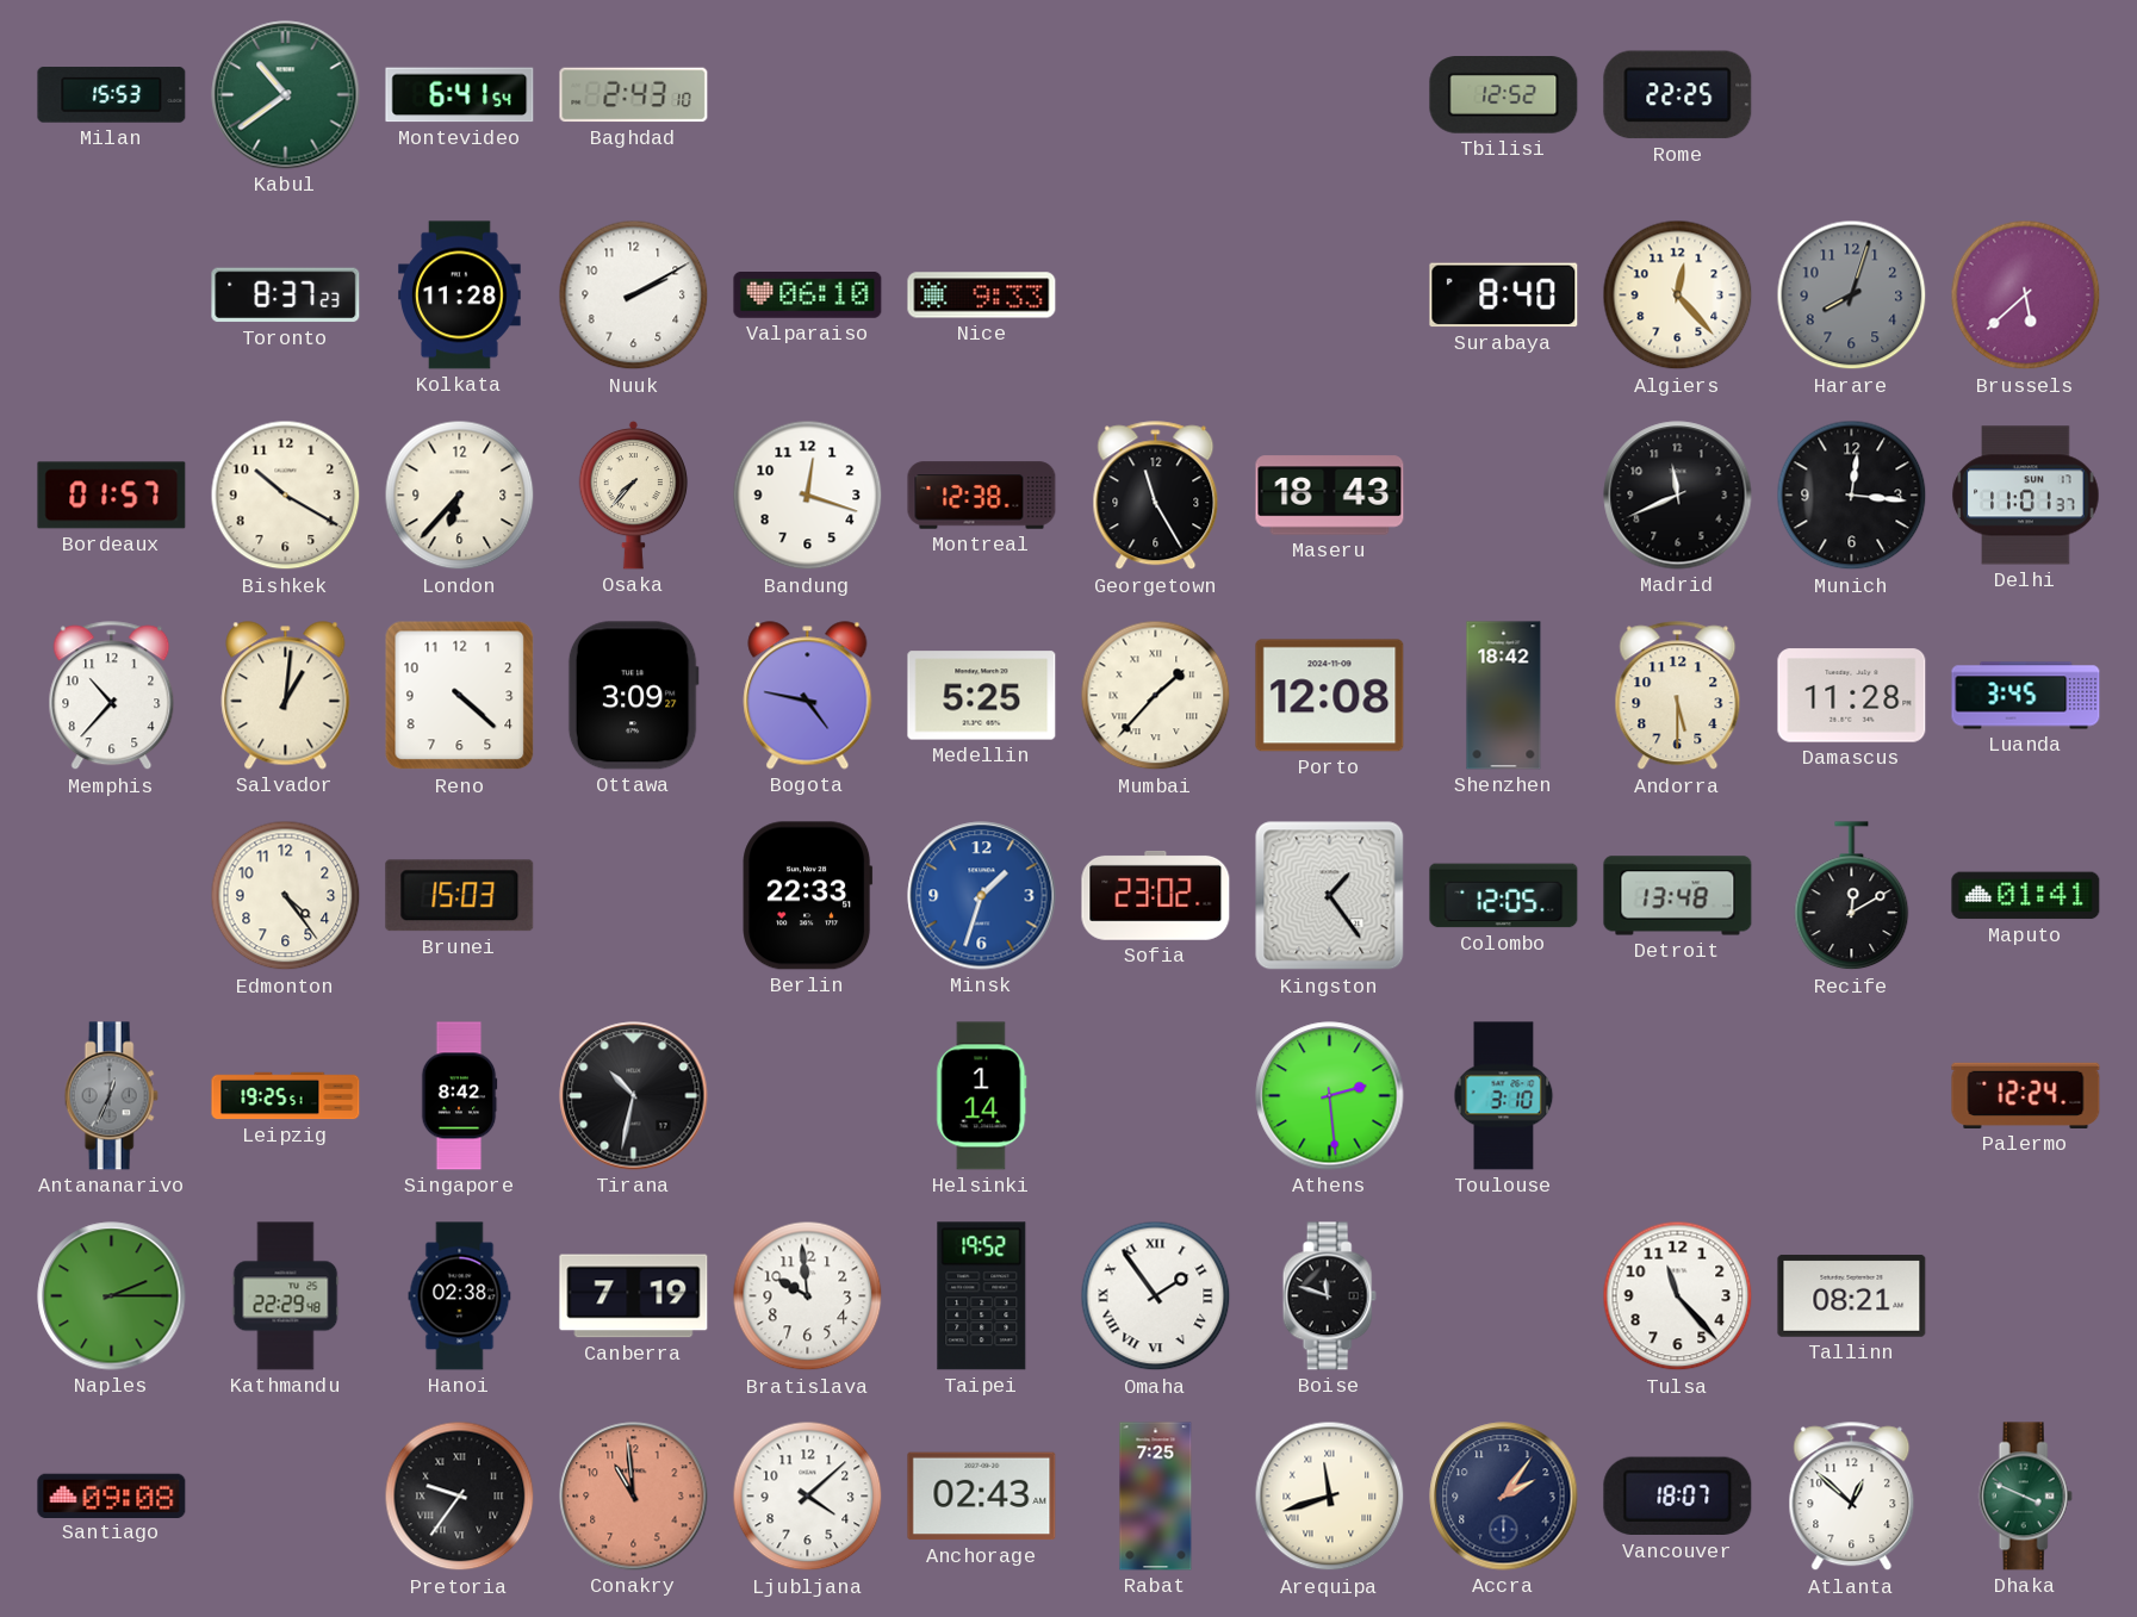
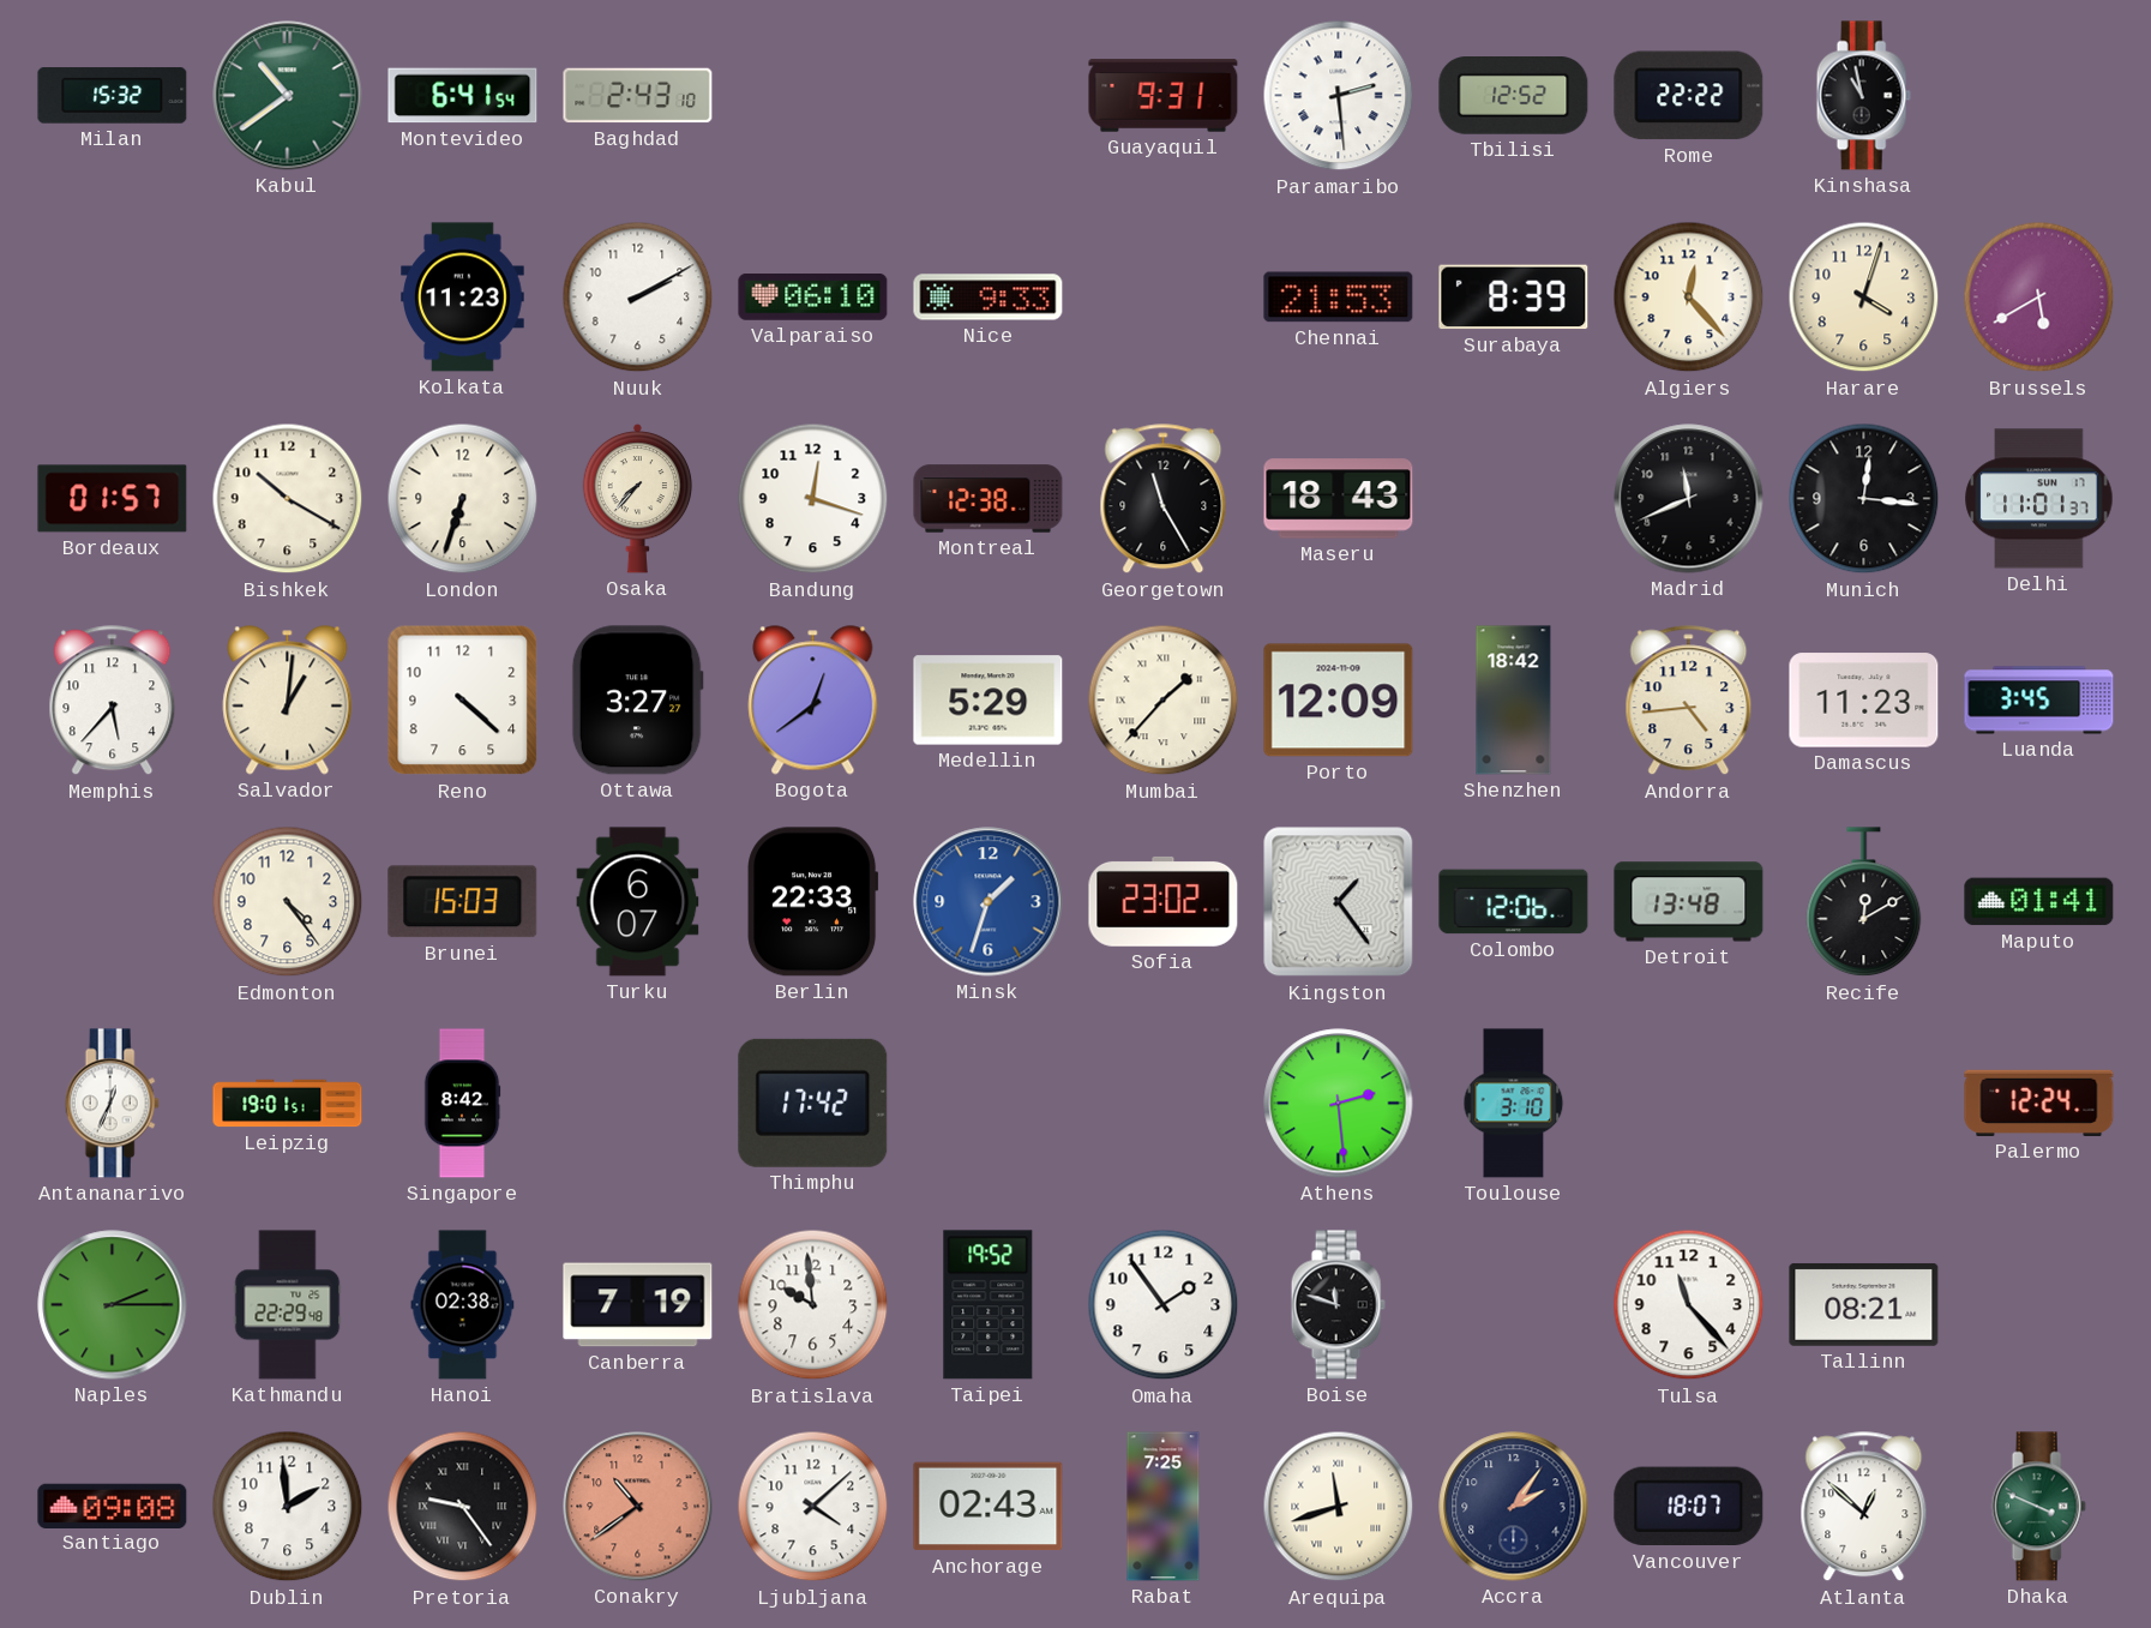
Milan: 15:53 -> 15:32 (113, 96)
Guayaquil: none -> 9:31 (1164, 96)
Paramaribo: none -> 2:29 (1339, 96)
Rome: 22:25 -> 22:22 (1689, 96)
Kinshasa: none -> 10:58 (1863, 96)
Toronto: 8:37 -> none (286, 296)
Kolkata: 11:28 -> 11:23 (463, 298)
Chennai: none -> 21:53 (1339, 298)
Surabaya: 8:40 -> 8:39 (1514, 298)
Harare: 8:03 -> 4:03 (1864, 298)
Harare dial: grey -> cream (1864, 298)
Brussels: 5:38 -> 5:40 (2039, 298)
London: 6:37 -> 6:33 (463, 499)
Memphis: 10:37 -> 5:37 (113, 701)
Ottawa: 3:09 -> 3:27 (637, 701)
Bogota: 4:47 -> 12:39 (813, 701)
Medellin: 5:25 -> 5:29 (989, 701)
Porto: 12:08 -> 12:09 (1339, 701)
Andorra: 5:30 -> 4:44 (1689, 701)
Damascus: 11:28 -> 11:23 (1864, 701)
Turku: none -> 6:07 (638, 902)
Colombo: 12:05 -> 12:06 (1514, 902)
Antananarivo dial: grey -> white (112, 1104)
Leipzig: 19:25 -> 19:01 (288, 1104)
Tirana: 10:32 -> none (634, 1096)
Thimphu: none -> 17:42 (813, 1103)
Helsinki: 1:14 -> none (982, 1096)
Omaha numerals: Roman -> Arabic (1164, 1305)
Dublin: none -> 1:59 (288, 1507)
Pretoria: 9:36 -> 9:24 (463, 1507)
Conakry: 10:59 -> 10:39 (638, 1507)
